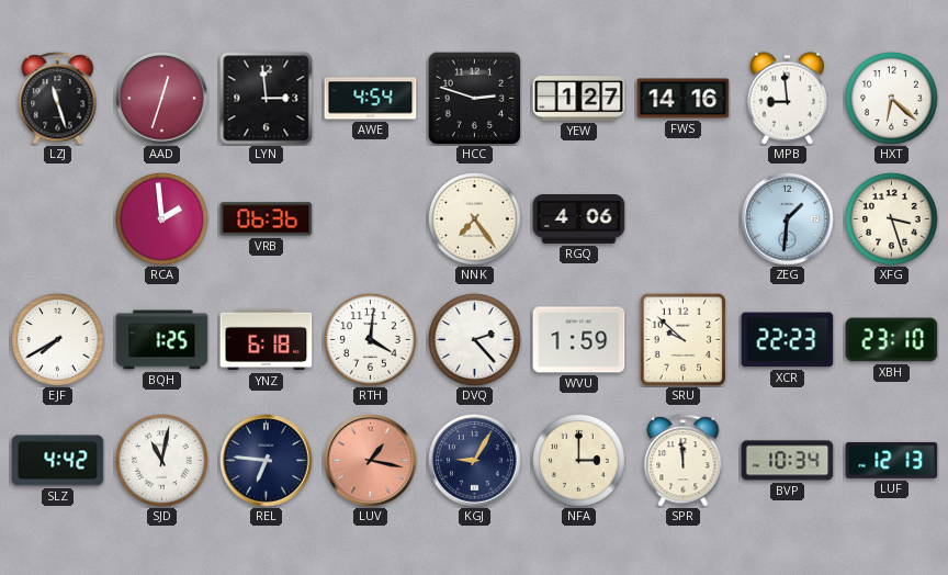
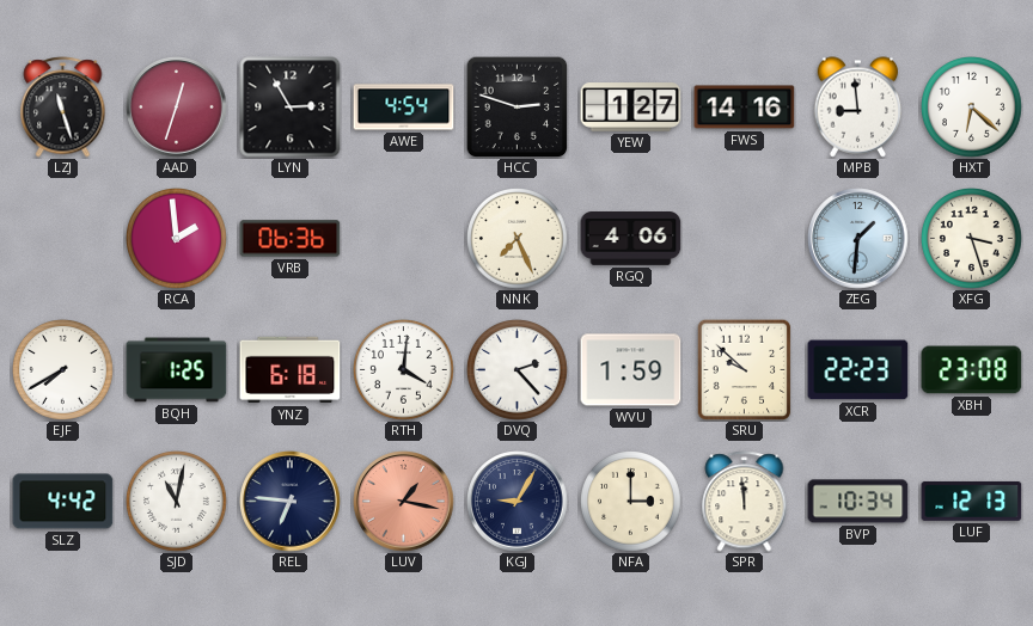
LYN: 2:59 -> 2:55 (291, 108)
NNK: 7:24 -> 7:26 (518, 239)
XBH: 23:10 -> 23:08 (972, 370)
